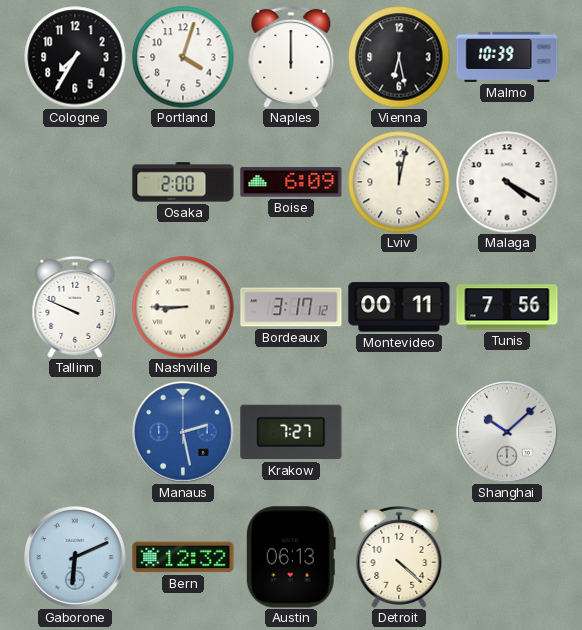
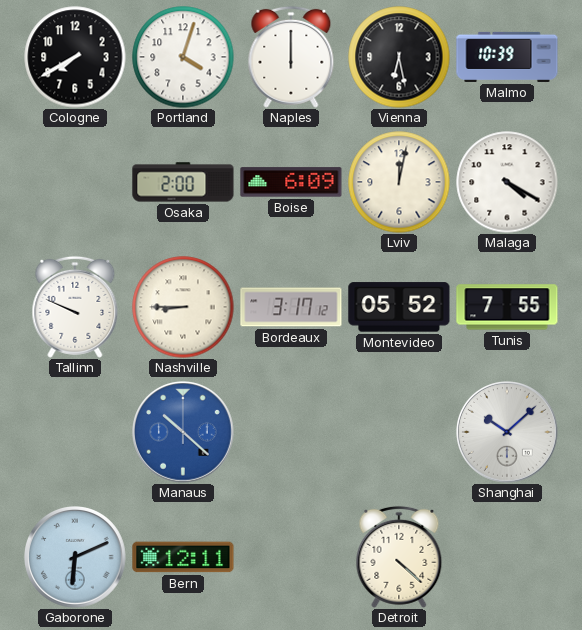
Cologne: 7:35 -> 7:40 (75, 57)
Montevideo: 00:11 -> 05:52 (399, 307)
Tunis: 7:56 -> 7:55 (507, 307)
Manaus: 2:28 -> 10:22 (184, 433)
Krakow: 7:27 -> none (291, 432)
Bern: 12:32 -> 12:11 (183, 557)
Austin: 06:13 -> none (291, 557)
